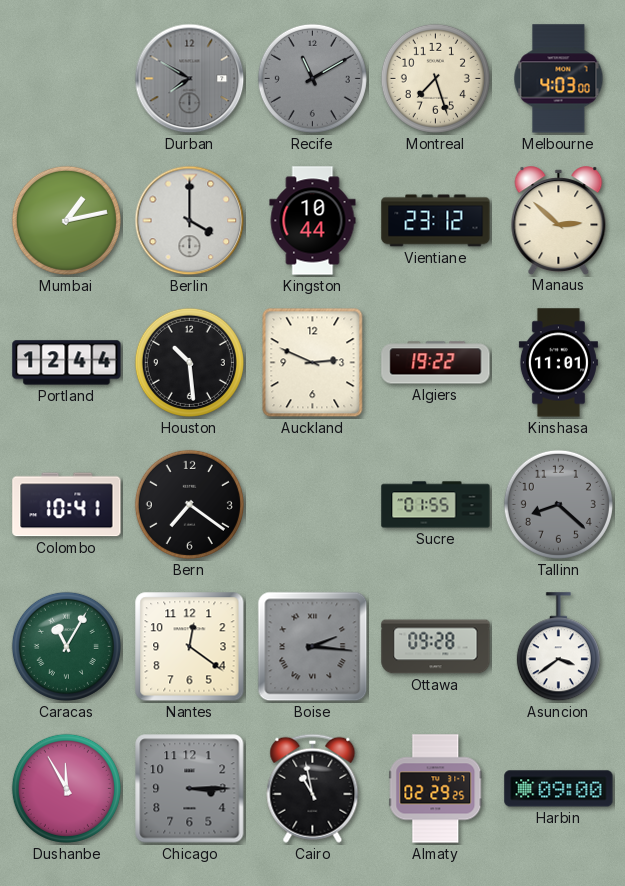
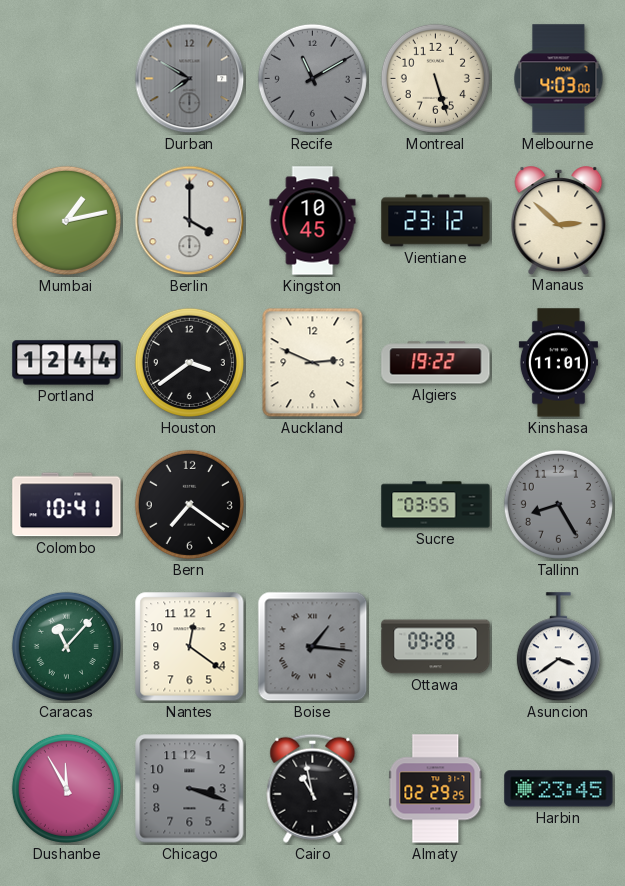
Montreal: 7:27 -> 5:27 (435, 78)
Kingston: 10:44 -> 10:45 (313, 221)
Houston: 10:29 -> 3:39 (189, 362)
Sucre: 01:55 -> 03:55 (436, 505)
Tallinn: 8:22 -> 8:25 (558, 504)
Caracas: 11:05 -> 11:07 (66, 646)
Boise: 2:16 -> 1:16 (313, 647)
Chicago: 3:15 -> 3:18 (190, 789)
Harbin: 09:00 -> 23:45 (559, 789)
